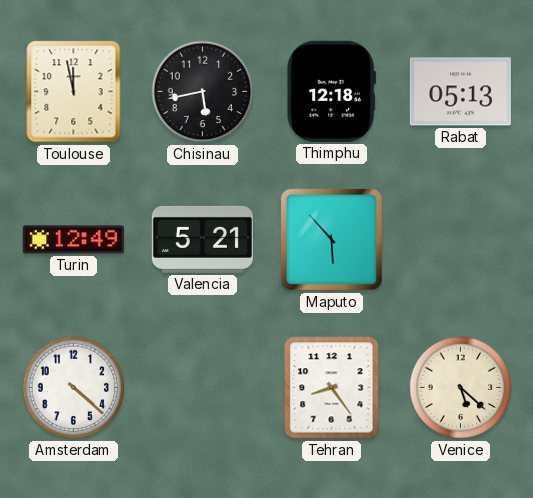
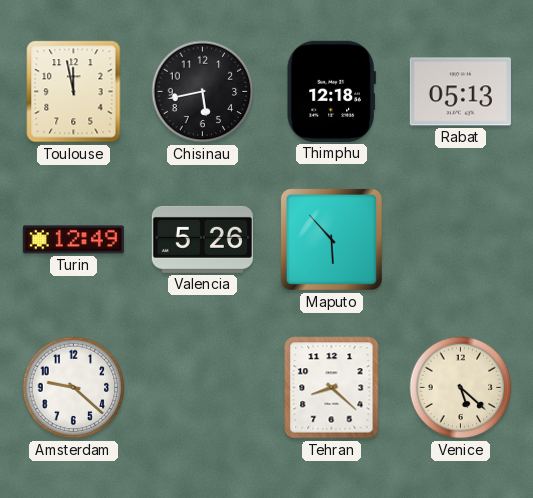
Valencia: 5:21 -> 5:26 (202, 239)
Amsterdam: 4:22 -> 9:22 (74, 388)
Tehran: 8:24 -> 8:22 (332, 388)
